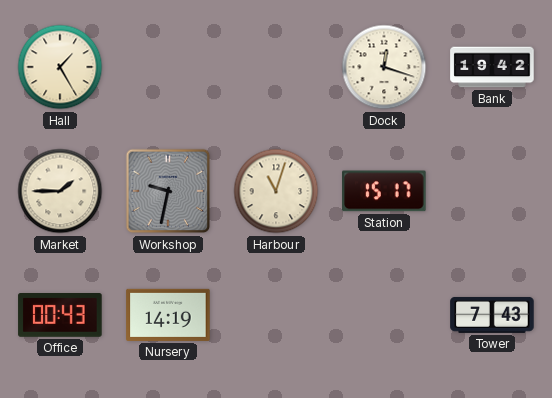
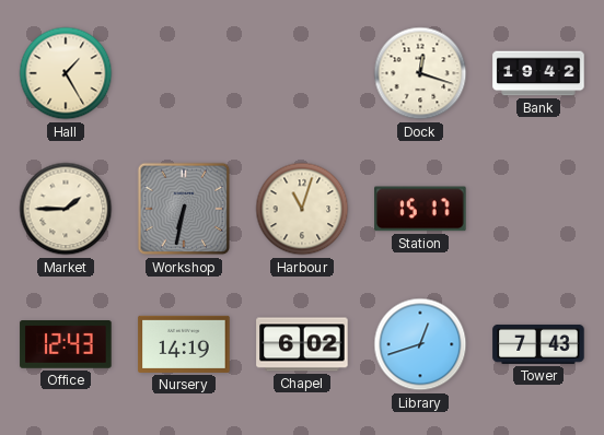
Workshop: 9:32 -> 6:32 (184, 209)
Office: 00:43 -> 12:43 (66, 345)
Chapel: none -> 6:02 (302, 344)
Library: none -> 12:42 (420, 344)
